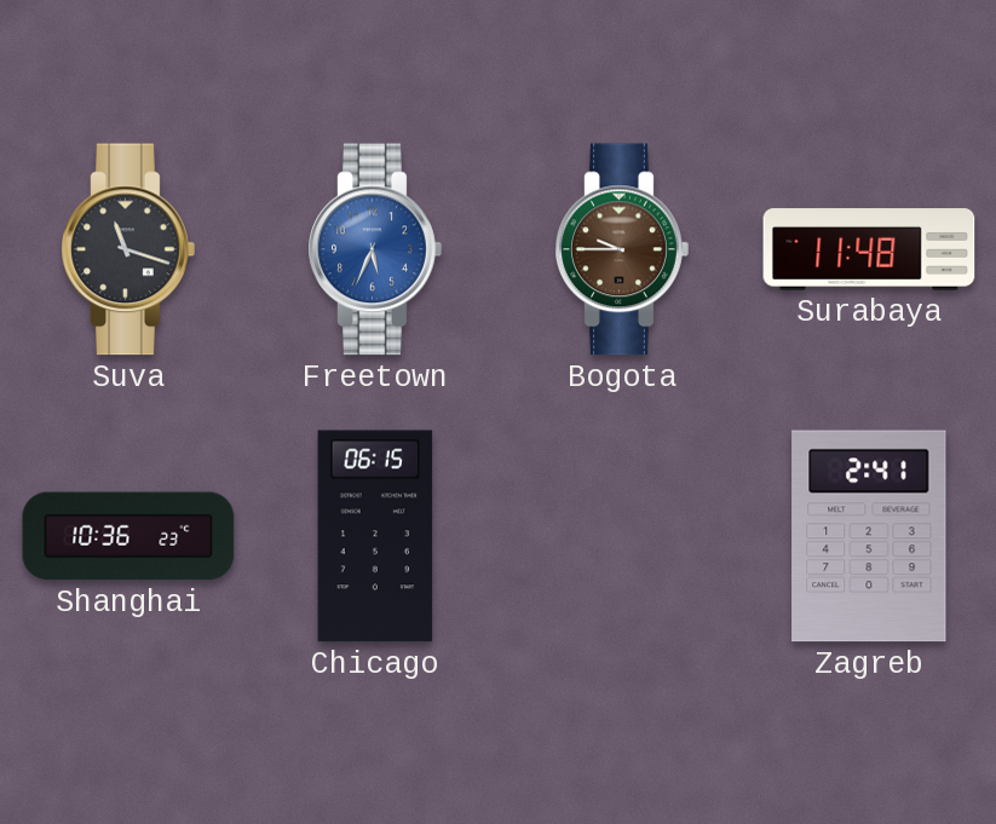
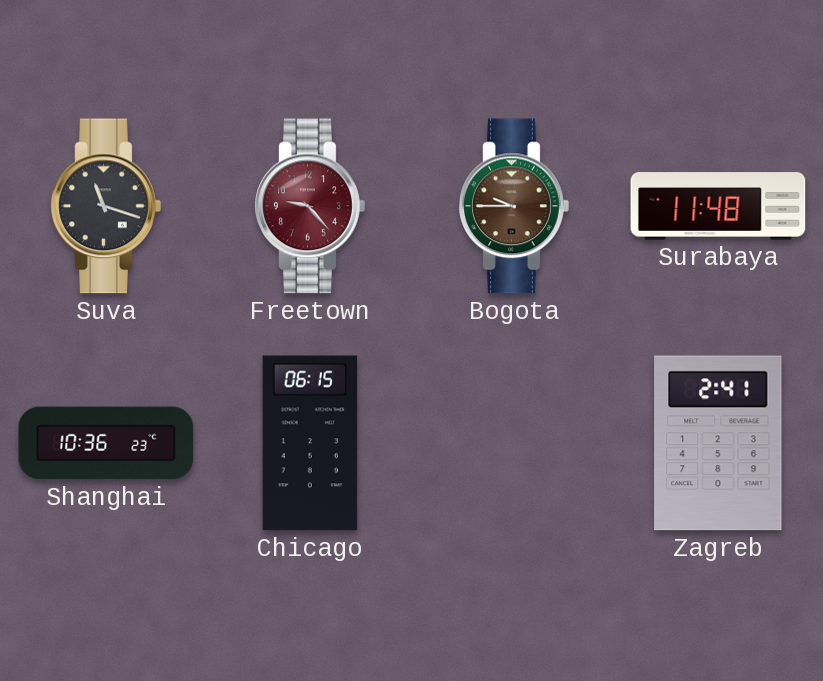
Freetown: 5:34 -> 9:23 (310, 206)
Freetown dial: blue -> burgundy (310, 206)
